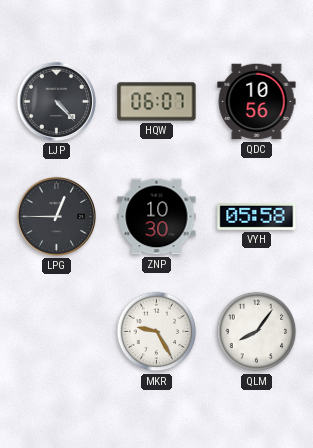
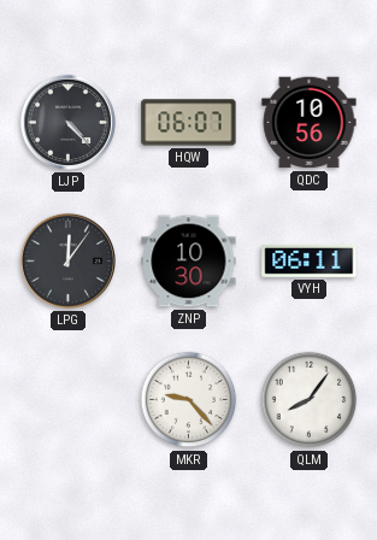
LPG: 12:45 -> 12:06 (67, 260)
VYH: 05:58 -> 06:11 (310, 260)
MKR: 9:25 -> 9:23 (189, 400)
